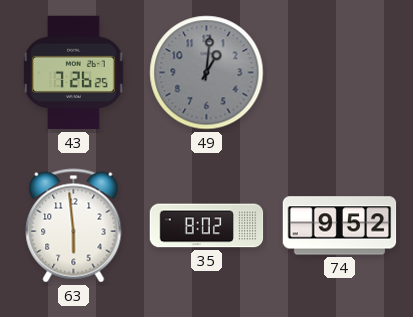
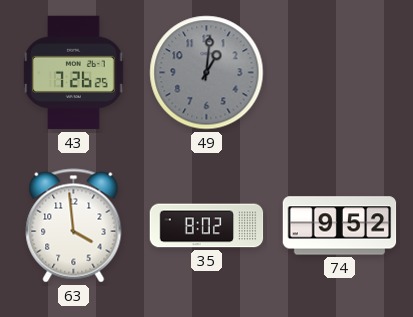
63: 5:59 -> 3:59 (74, 226)
